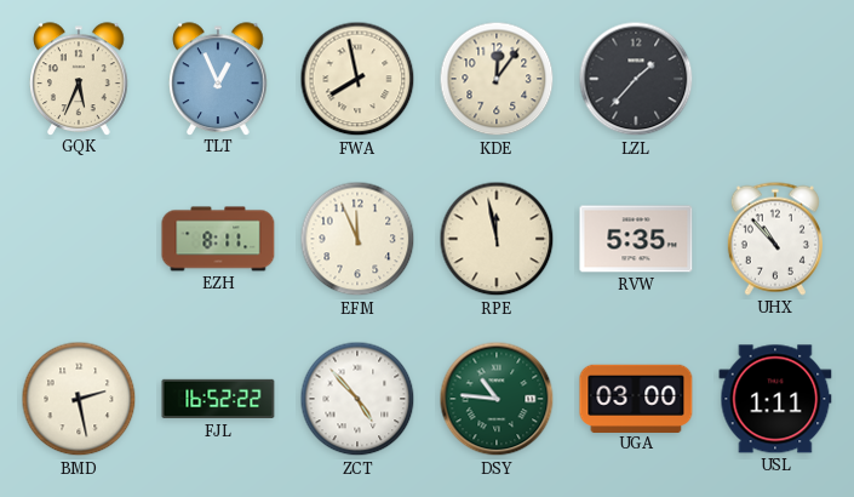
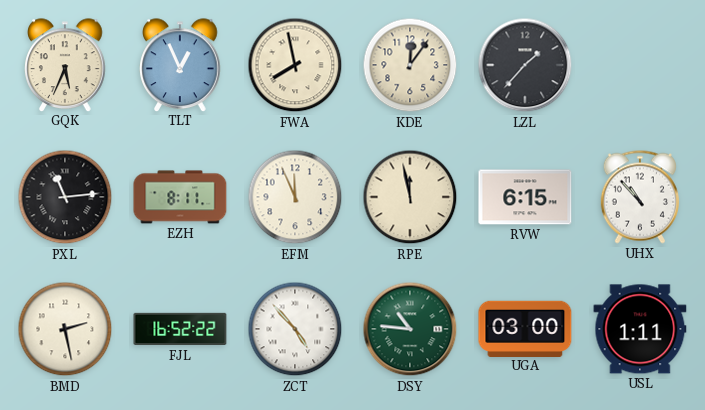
PXL: none -> 11:14 (65, 197)
RVW: 5:35 -> 6:15 (525, 197)
